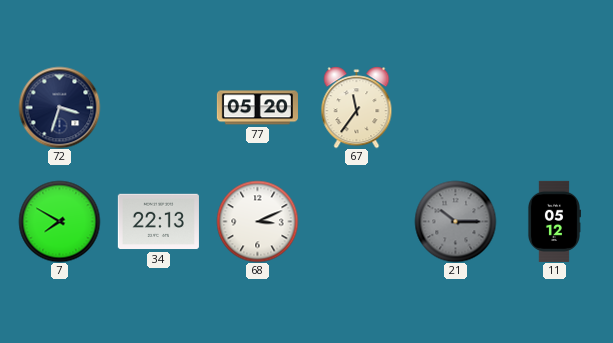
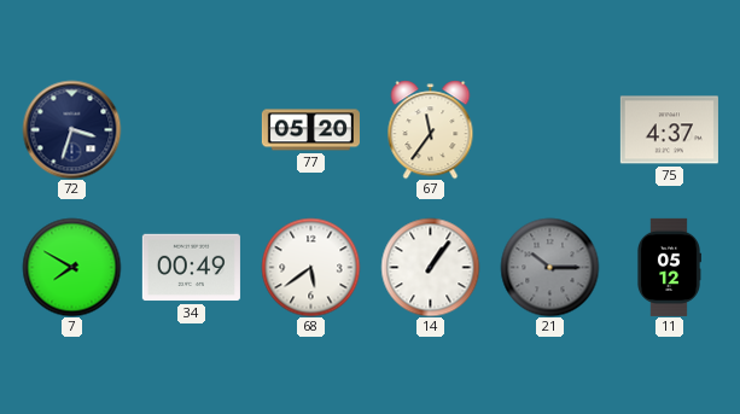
75: none -> 4:37 (669, 130)
34: 22:13 -> 00:49 (191, 268)
68: 3:11 -> 5:39 (310, 267)
14: none -> 1:06 (430, 267)
